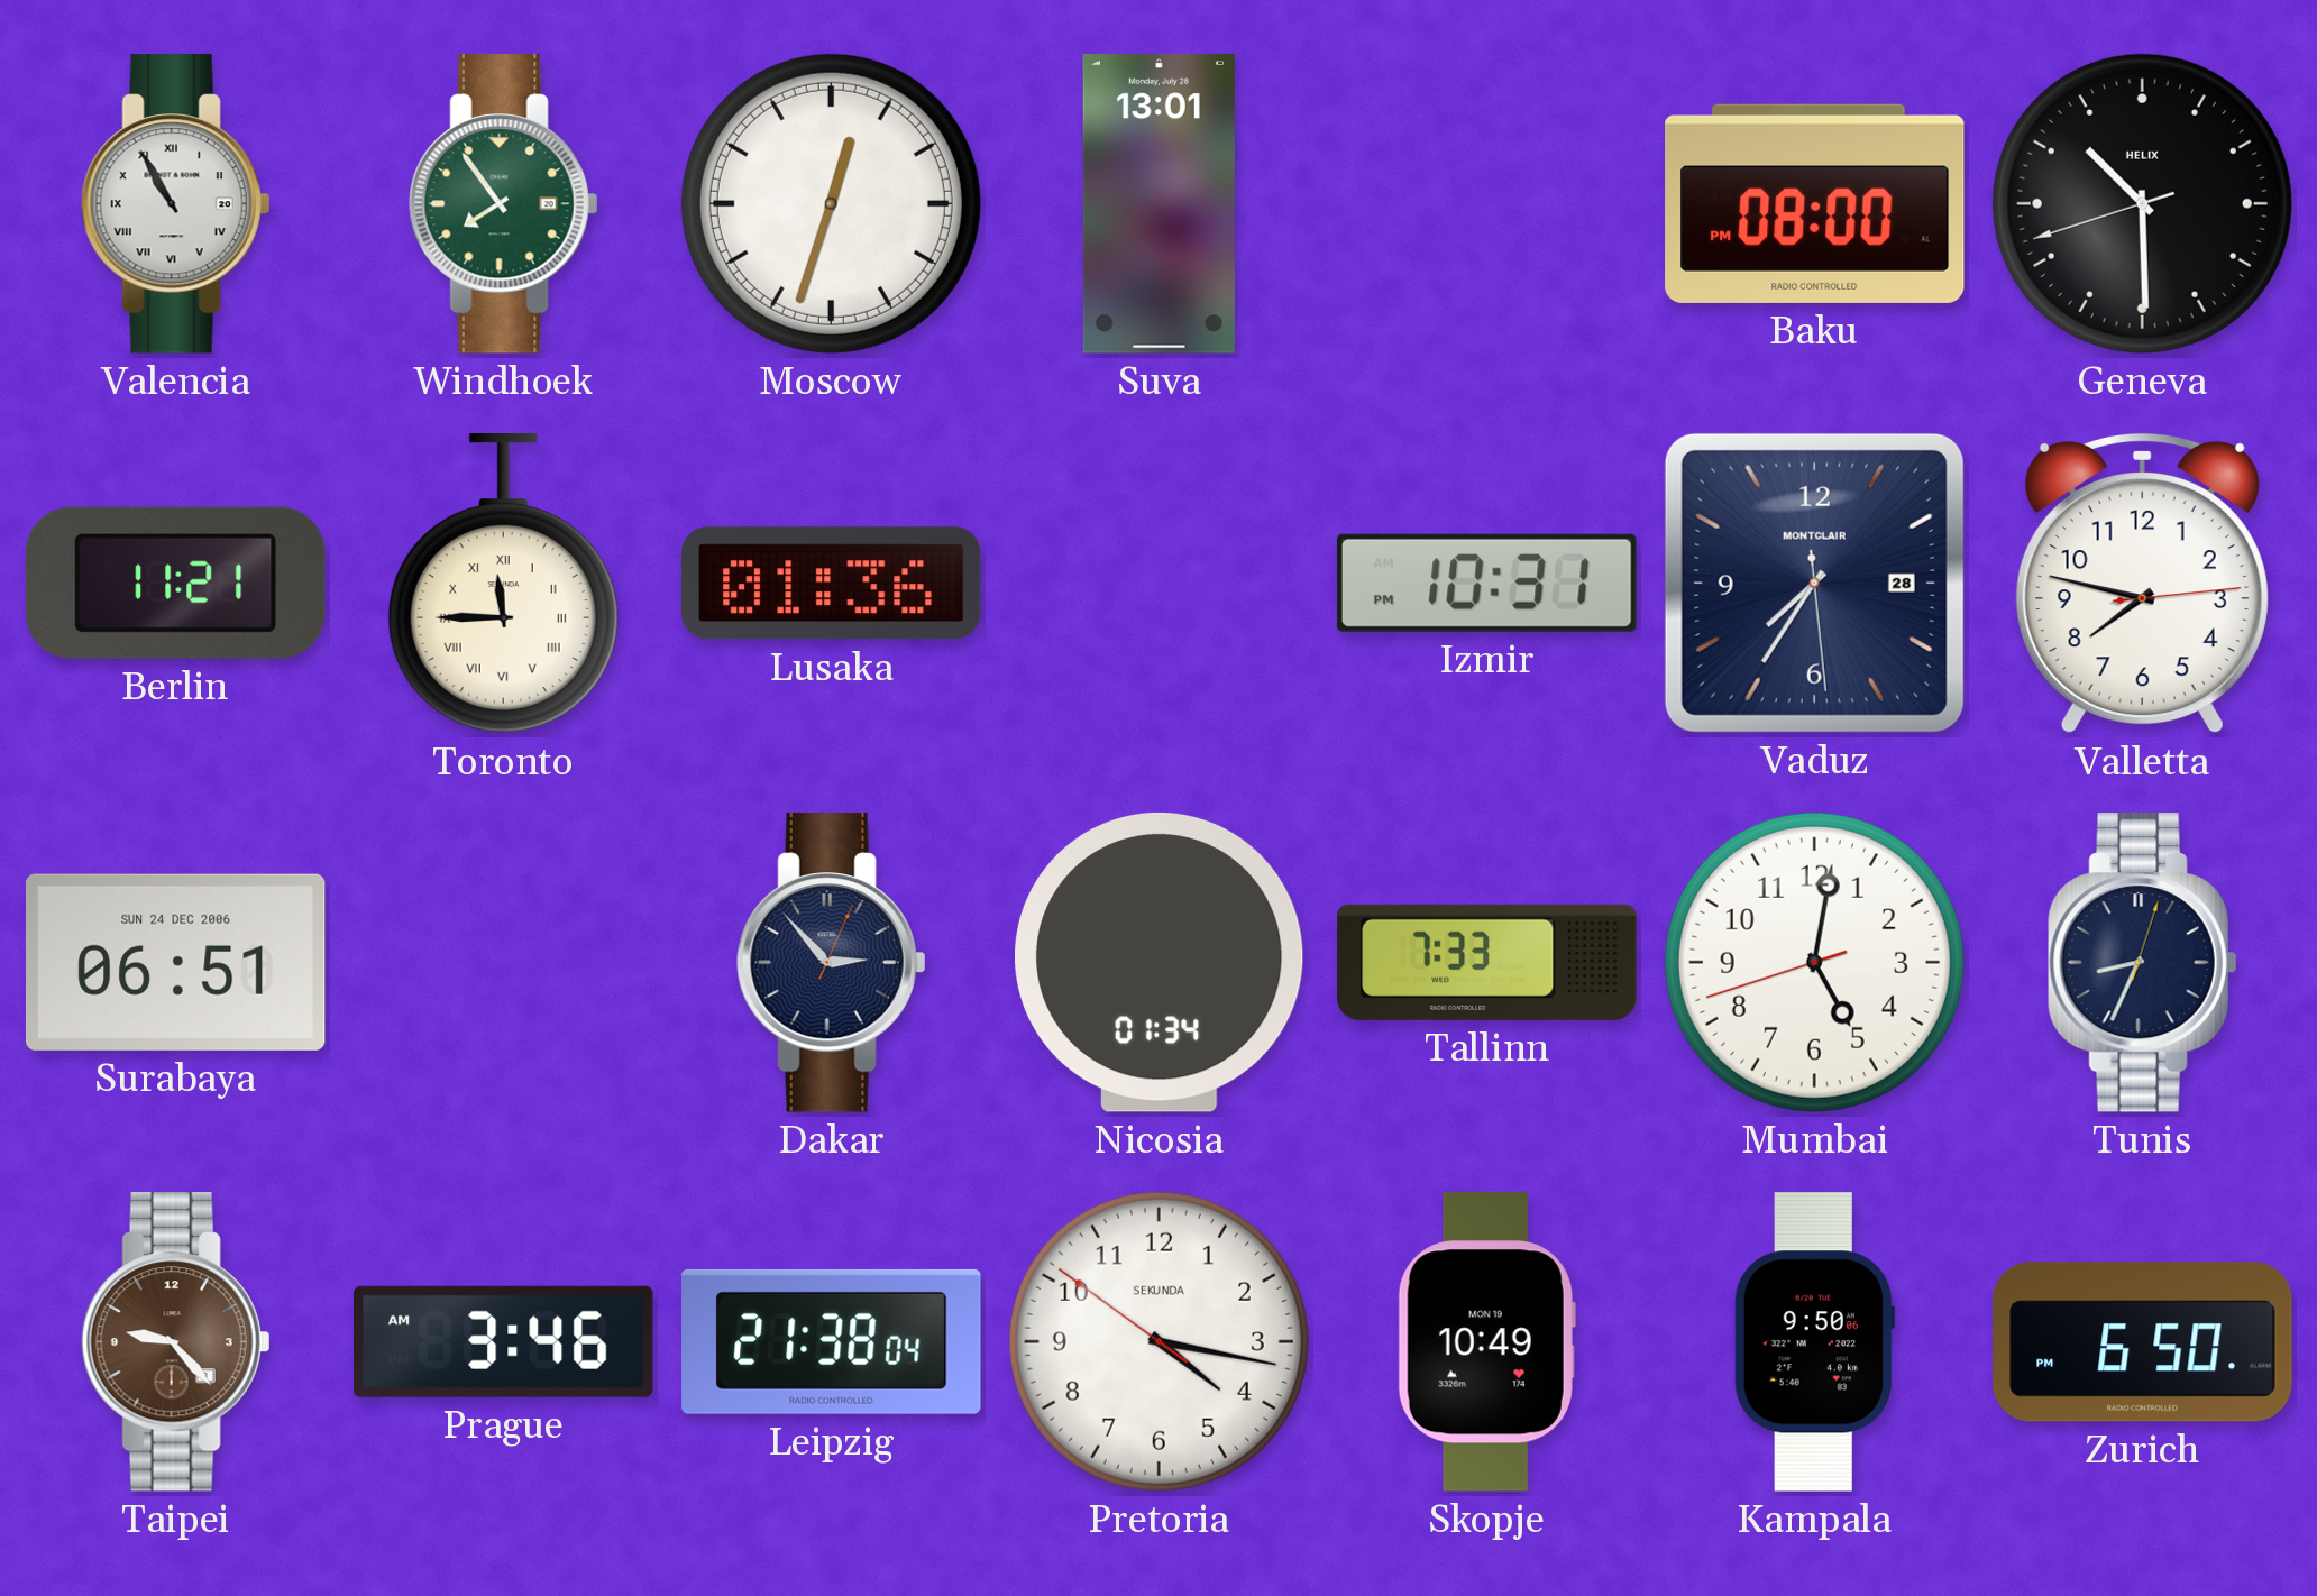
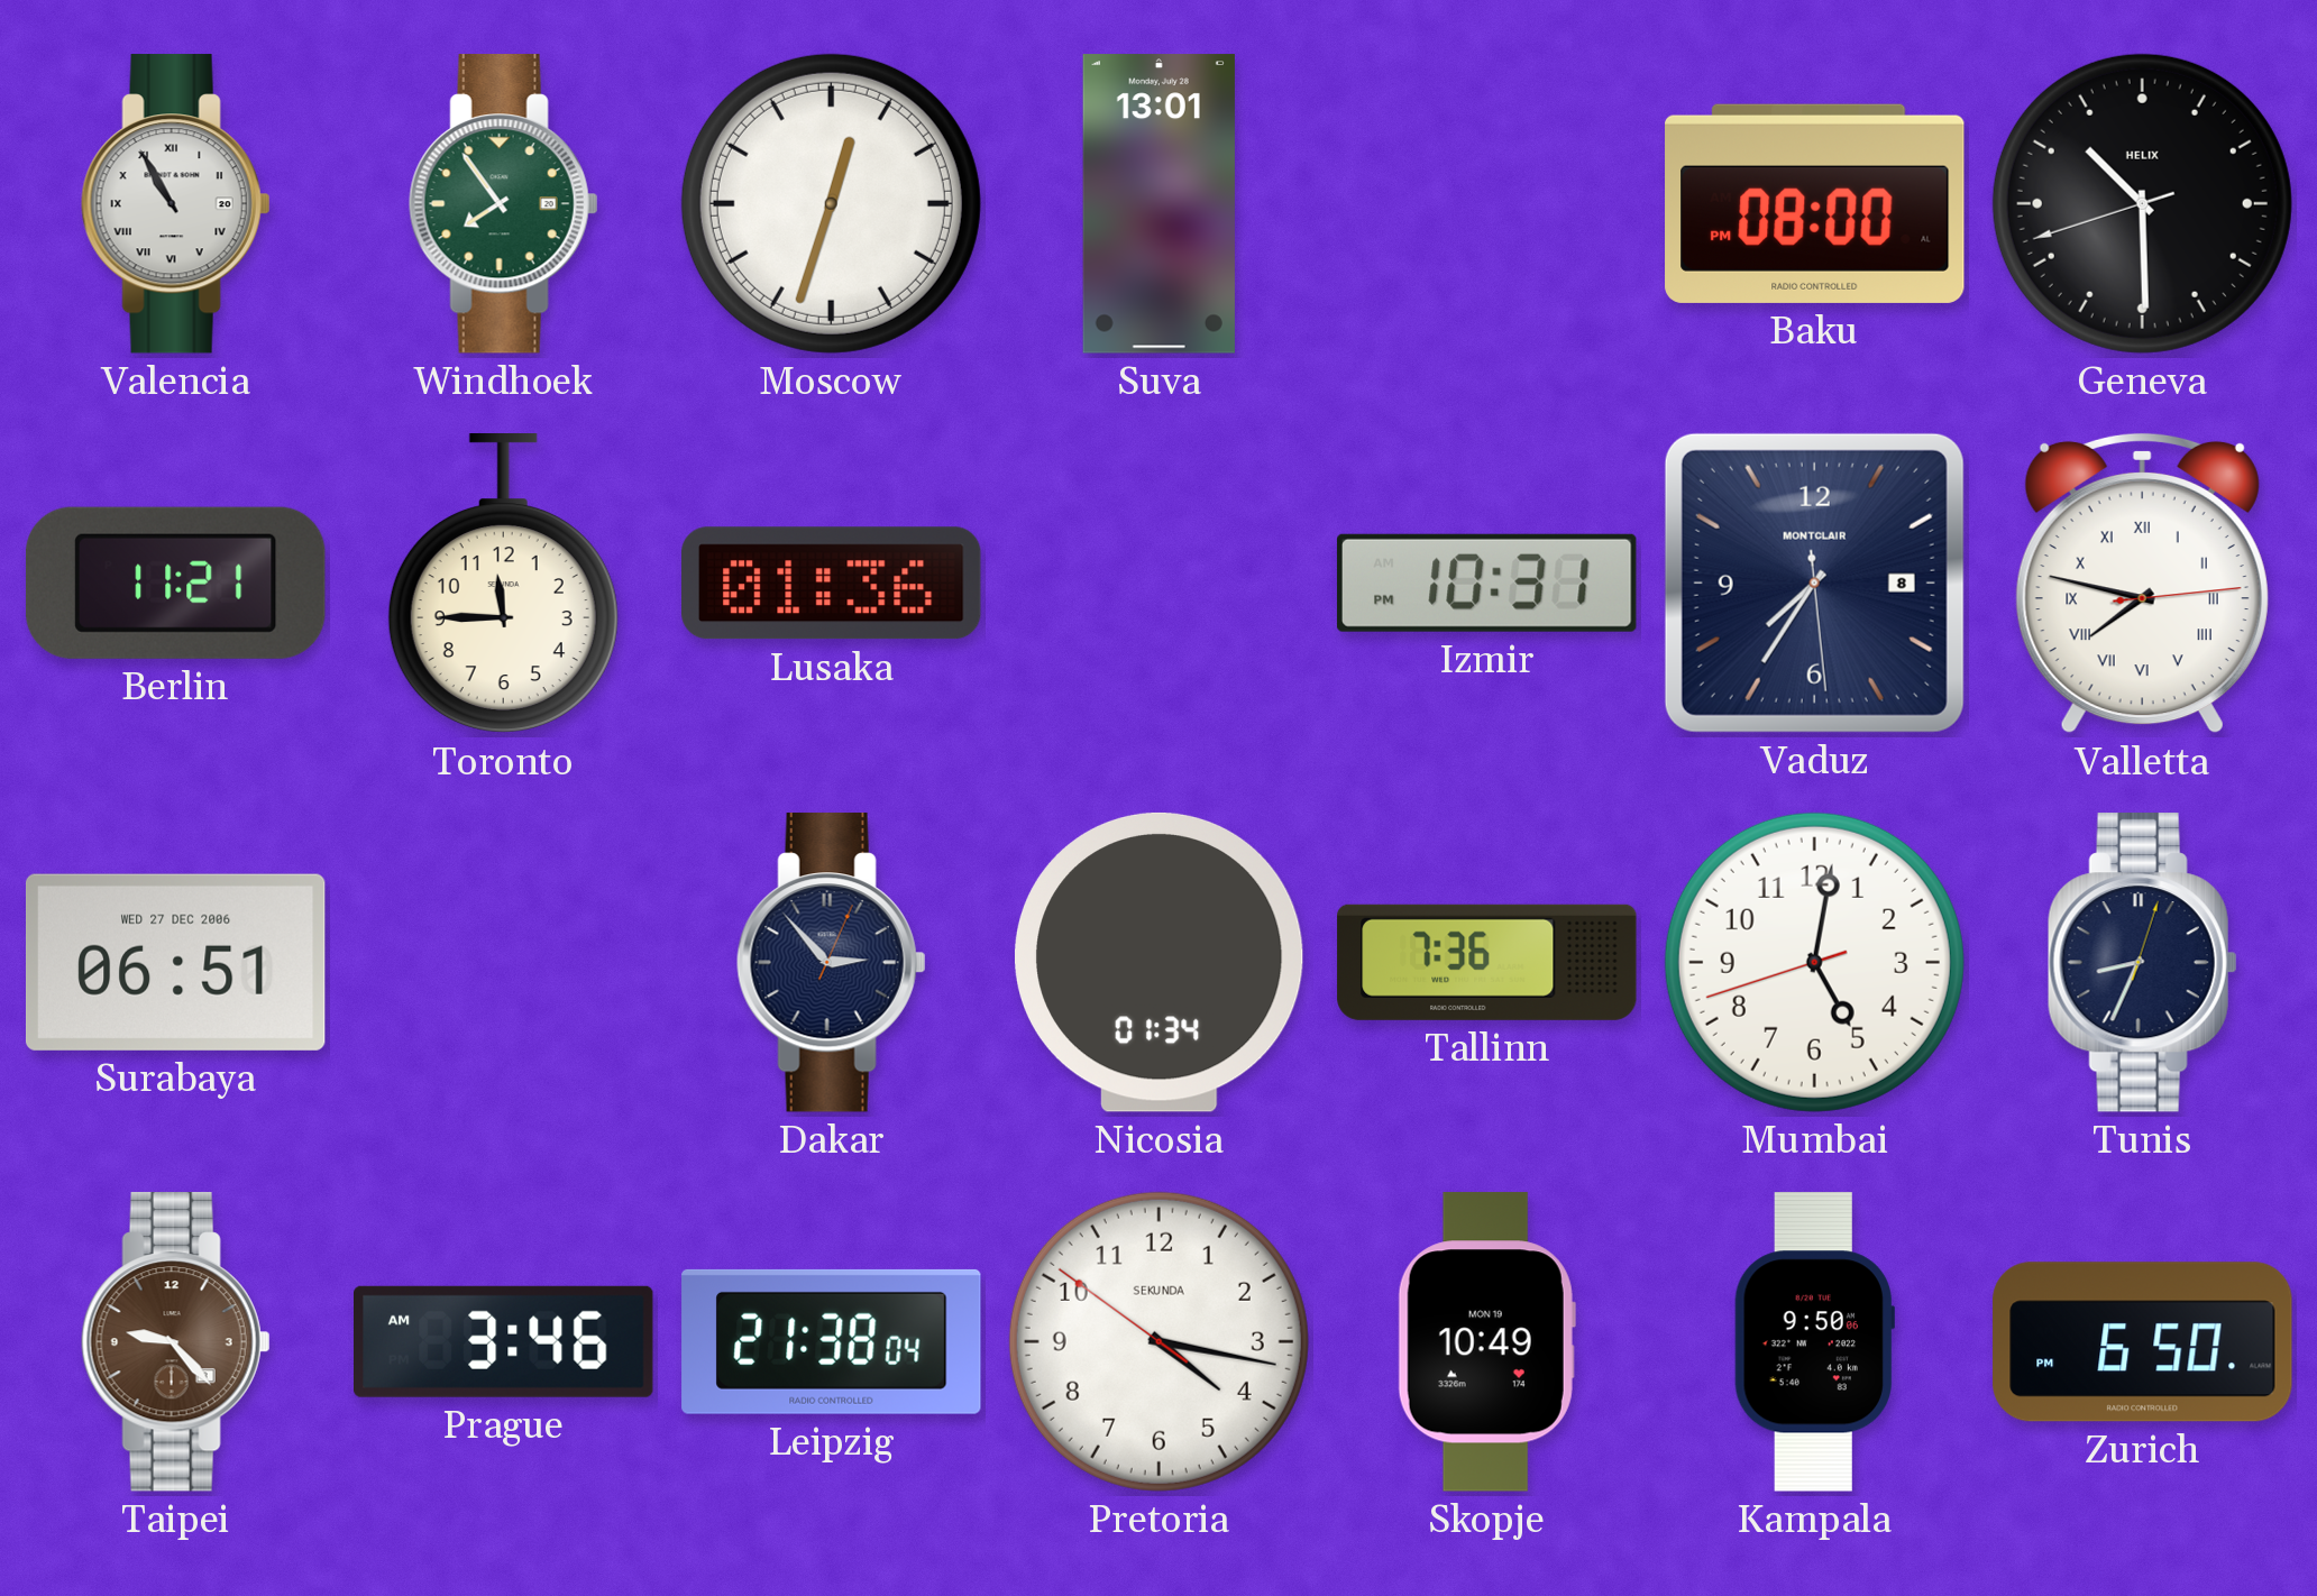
Toronto numerals: Roman -> Arabic (503, 585)
Vaduz date: 28 -> 8 (1814, 583)
Valletta numerals: Arabic -> Roman (2142, 584)
Surabaya date: SUN 24 DEC 2006 -> WED 27 DEC 2006 (175, 962)
Tallinn: 7:33 -> 7:36 (1487, 962)
